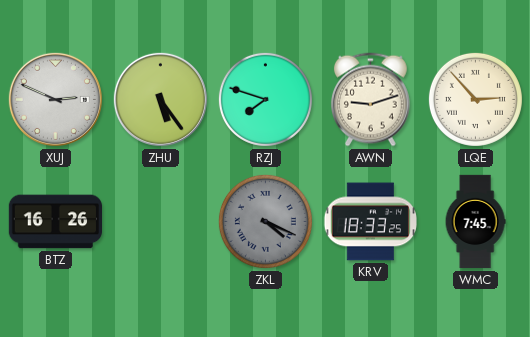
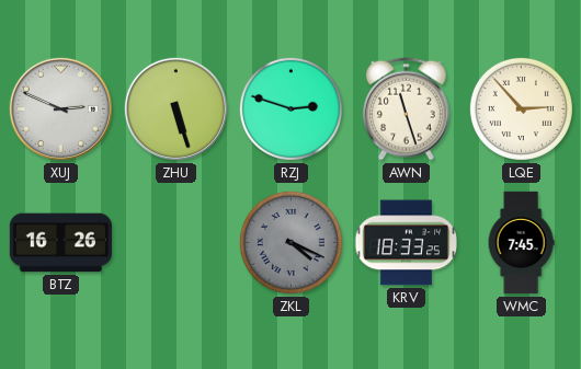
ZHU: 5:24 -> 5:27 (175, 108)
RZJ: 7:48 -> 2:48 (290, 108)
AWN: 9:12 -> 11:27 (407, 109)
